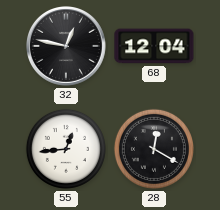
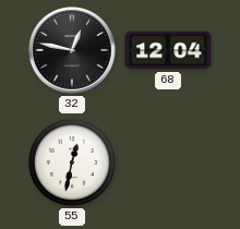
55: 12:44 -> 12:32 (72, 162)
28: 12:20 -> none (154, 149)
